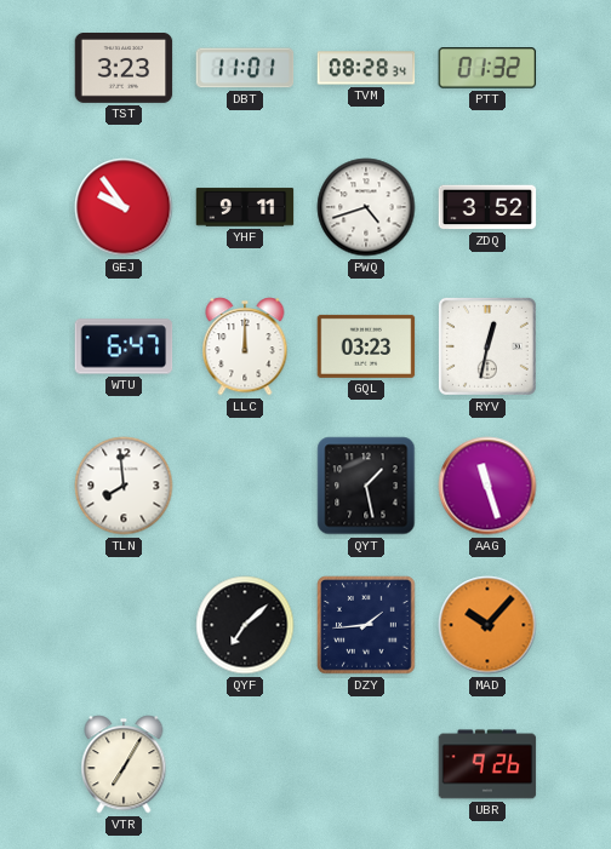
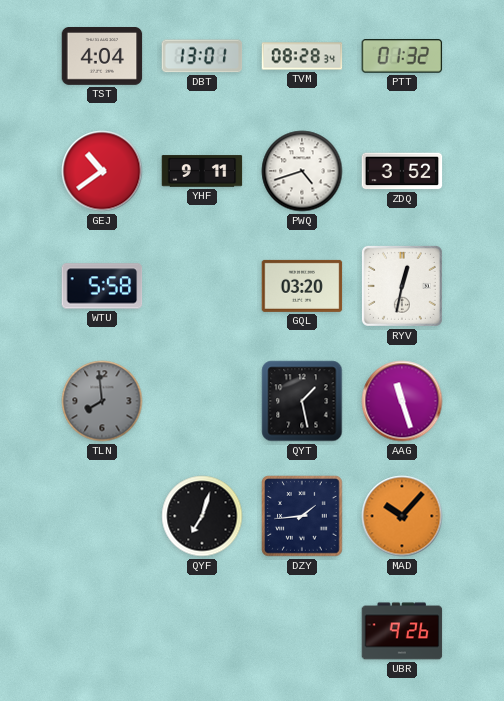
TST: 3:23 -> 4:04 (102, 57)
DBT: 11:01 -> 13:01 (202, 56)
GEJ: 9:54 -> 10:39 (102, 171)
WTU: 6:47 -> 5:58 (102, 286)
LLC: 12:00 -> none (245, 346)
GQL: 03:23 -> 03:20 (302, 286)
TLN dial: white -> grey (102, 401)
QYF: 7:08 -> 7:03 (202, 516)
VTR: 7:05 -> none (124, 764)
